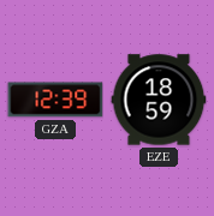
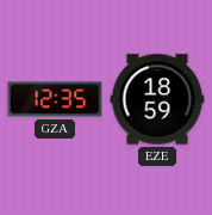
GZA: 12:39 -> 12:35 (55, 99)
